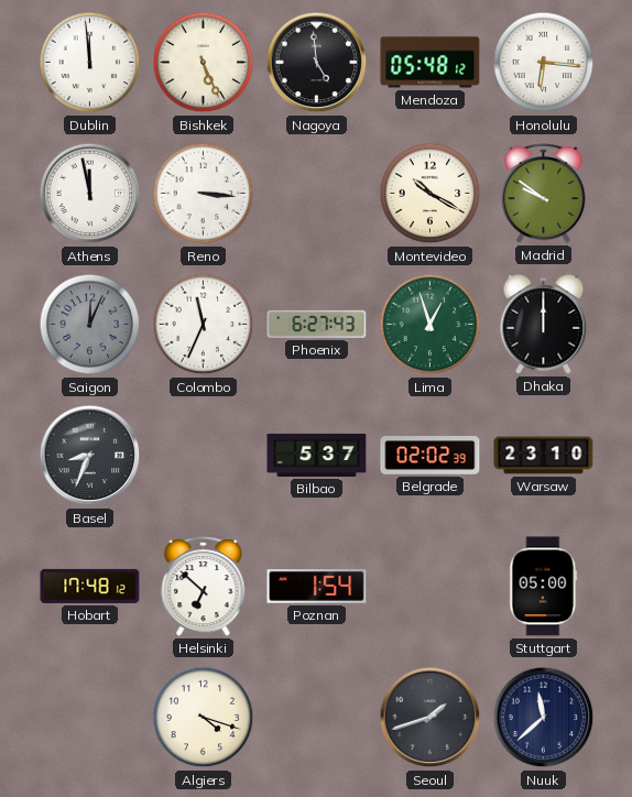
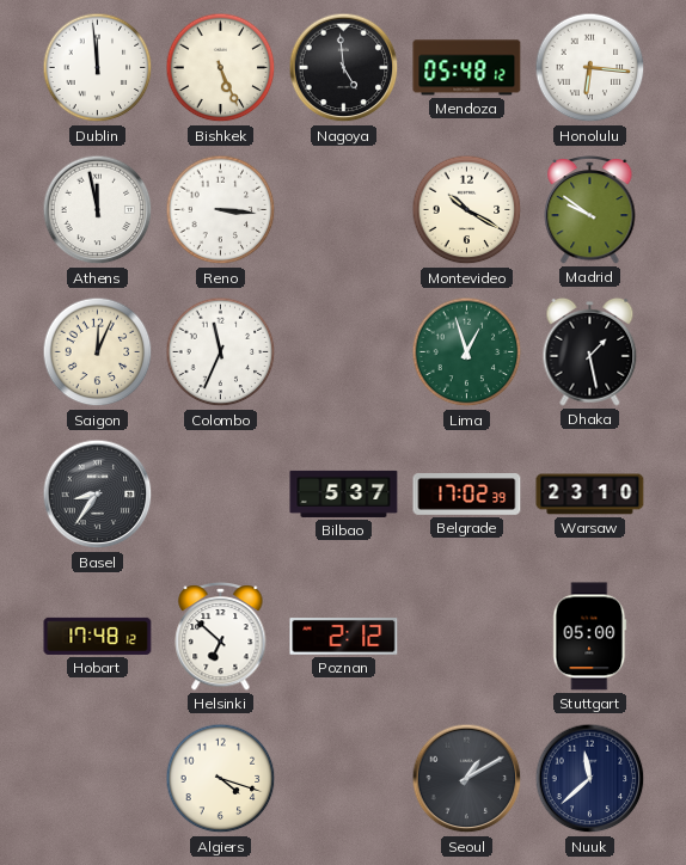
Saigon dial: grey -> cream (98, 352)
Phoenix: 6:27 -> none (317, 324)
Dhaka: 12:00 -> 1:28 (590, 351)
Basel: 8:34 -> 8:36 (98, 495)
Belgrade: 02:02 -> 17:02 (467, 495)
Poznan: 1:54 -> 2:12 (344, 637)
Seoul: 1:42 -> 1:10 (467, 779)
